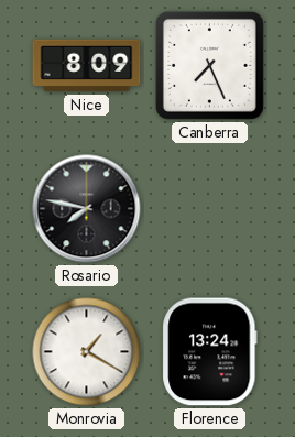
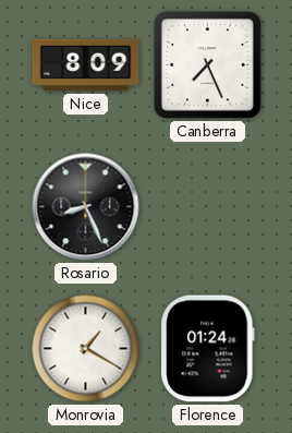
Rosario: 7:47 -> 8:26 (86, 207)
Florence: 13:24 -> 01:24 (208, 349)
